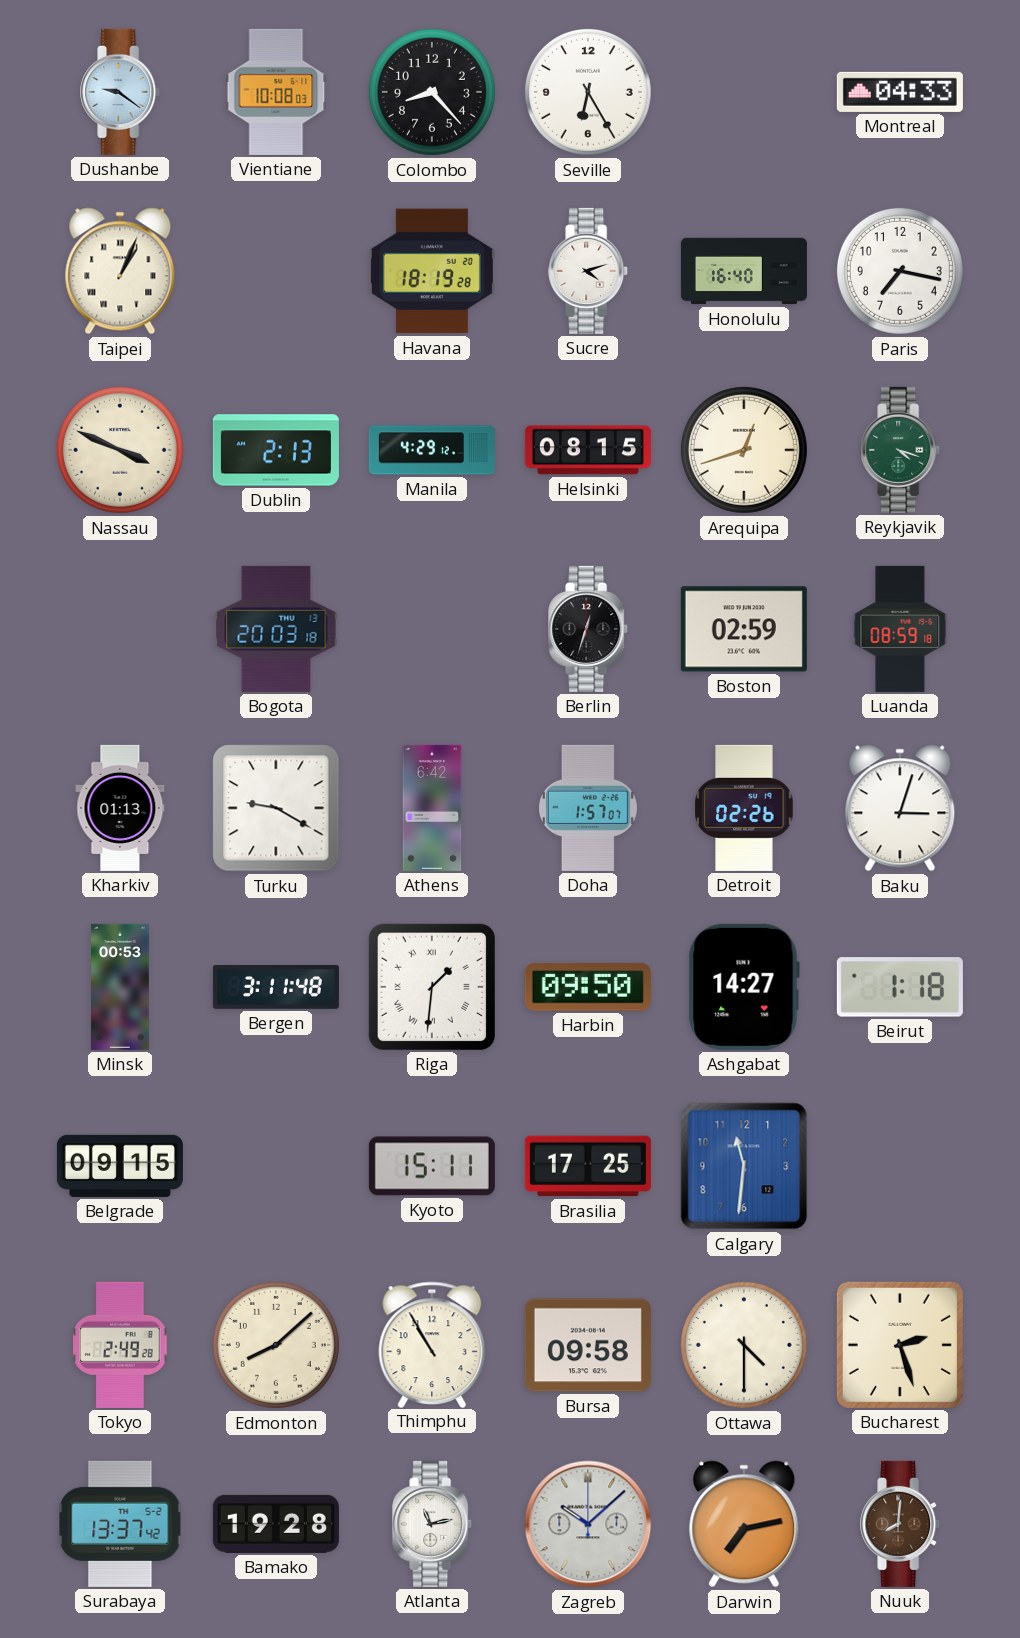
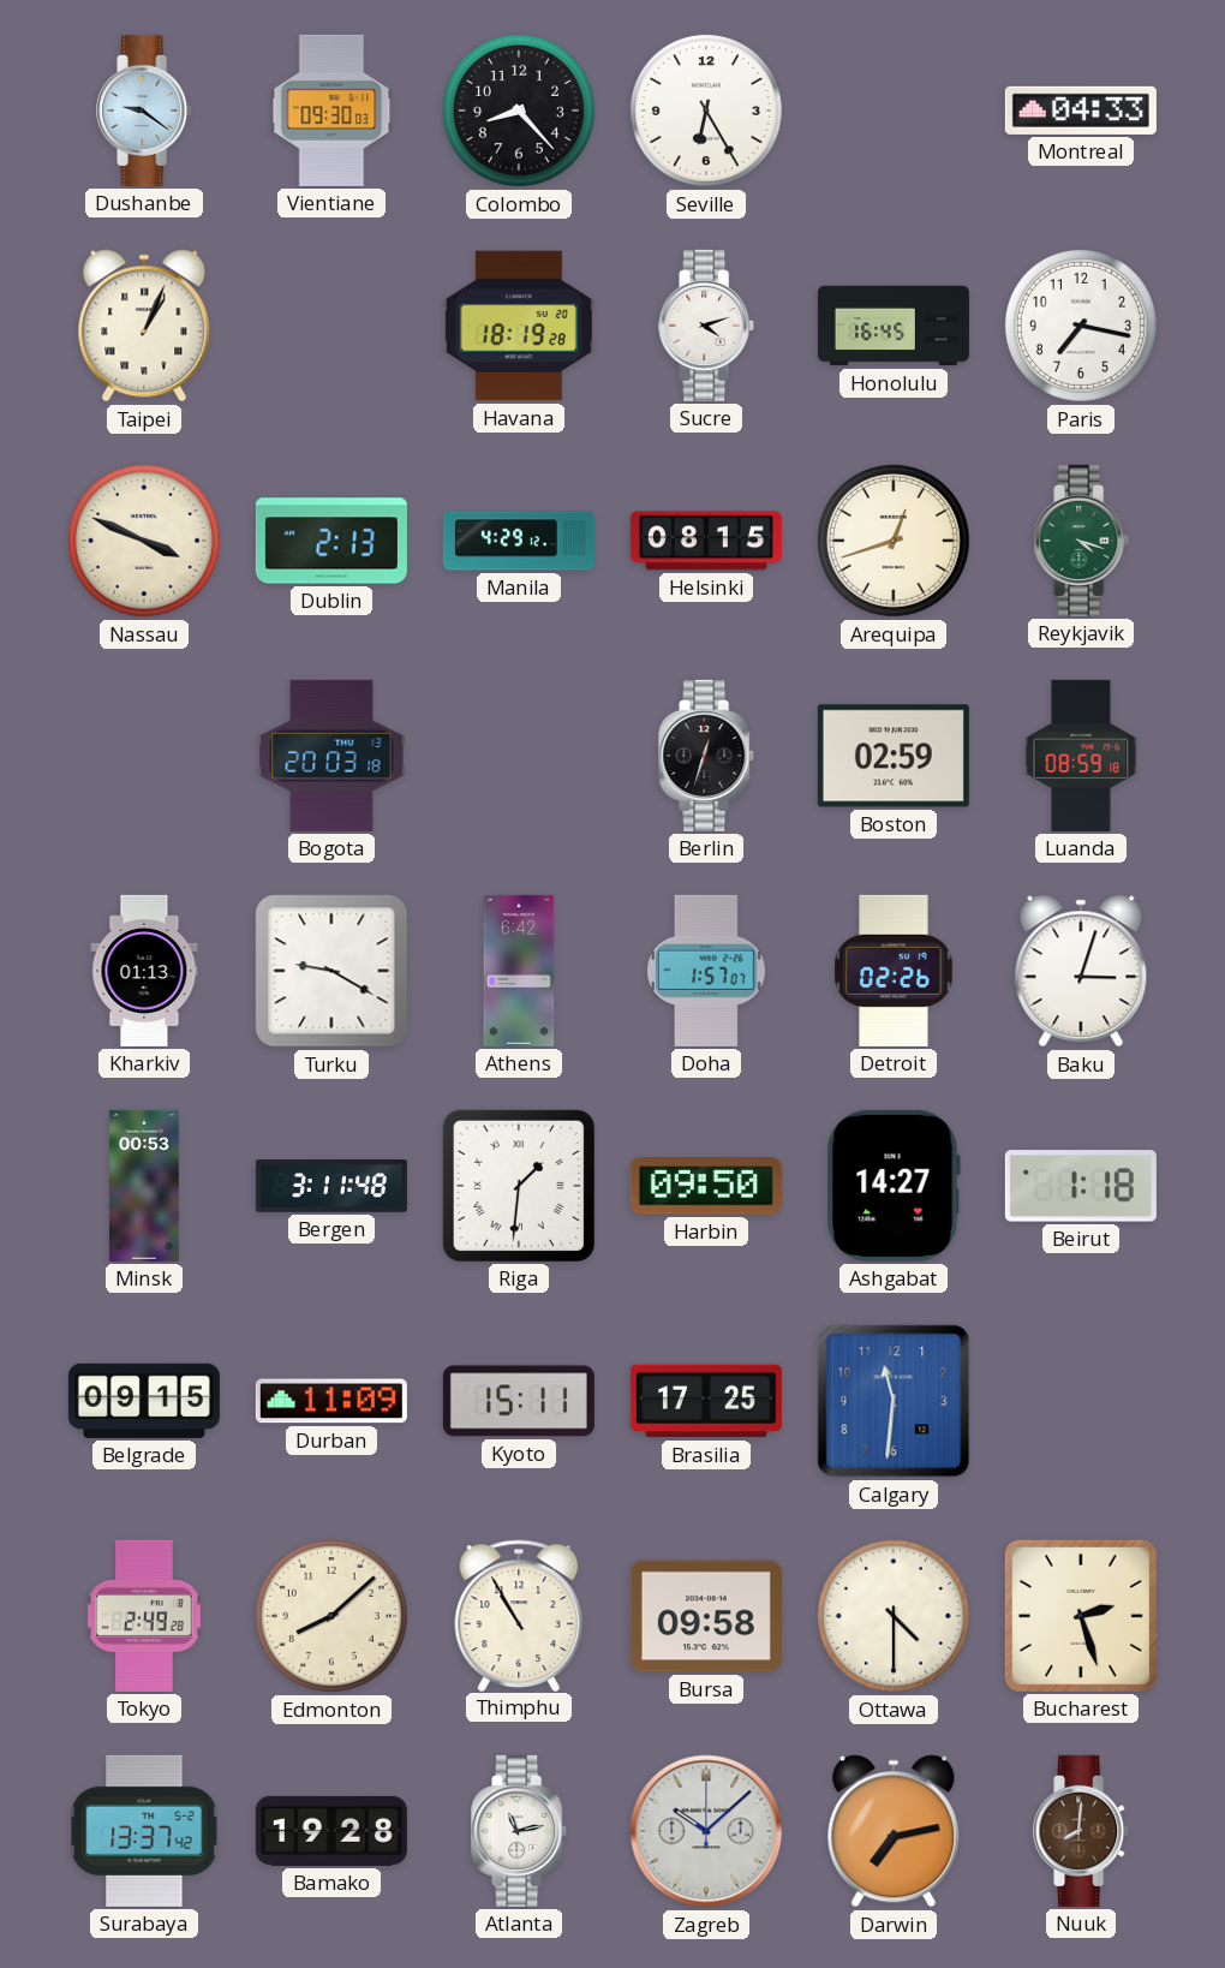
Vientiane: 10:08 -> 09:30 (331, 111)
Honolulu: 16:40 -> 16:45 (894, 326)
Durban: none -> 11:09 (331, 1401)
